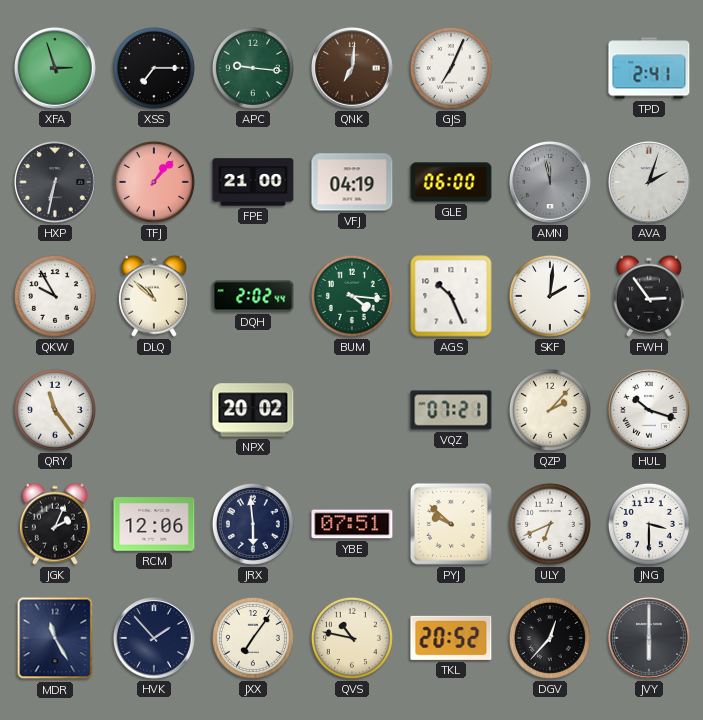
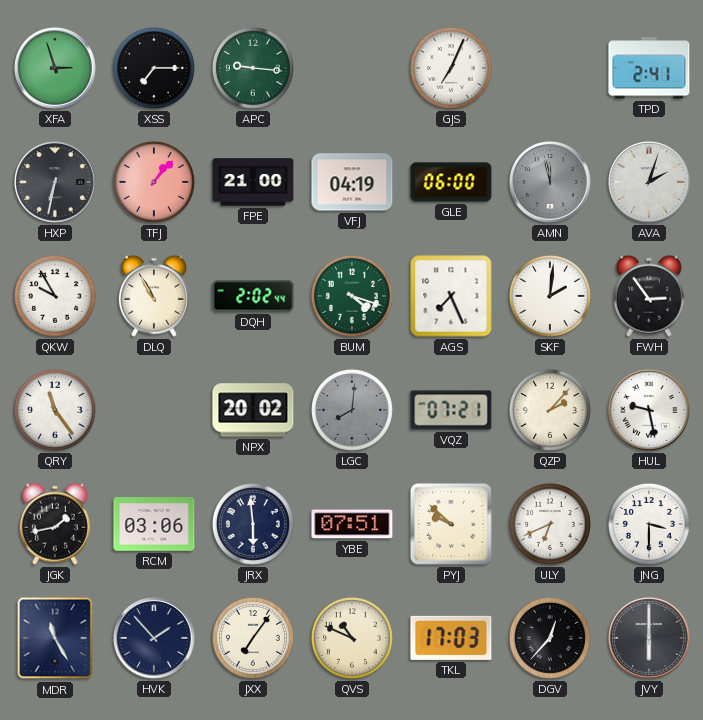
QNK: 7:01 -> none (352, 68)
DLQ: 10:52 -> 10:55 (154, 296)
BUM: 4:16 -> 4:18 (352, 296)
AGS: 10:26 -> 7:26 (451, 296)
LGC: none -> 8:01 (352, 410)
HUL: 10:18 -> 9:28 (649, 410)
JGK: 2:04 -> 1:43 (55, 524)
RCM: 12:06 -> 03:06 (154, 524)
QVS: 10:47 -> 10:49 (352, 638)
TKL: 20:52 -> 17:03 (451, 638)
